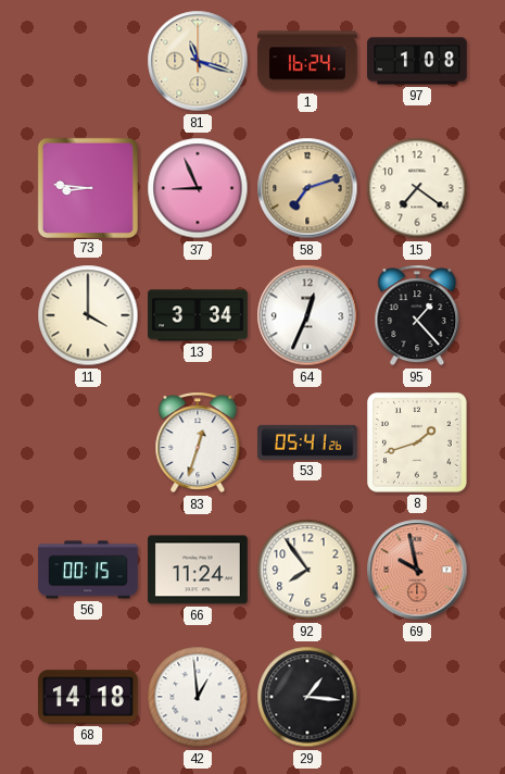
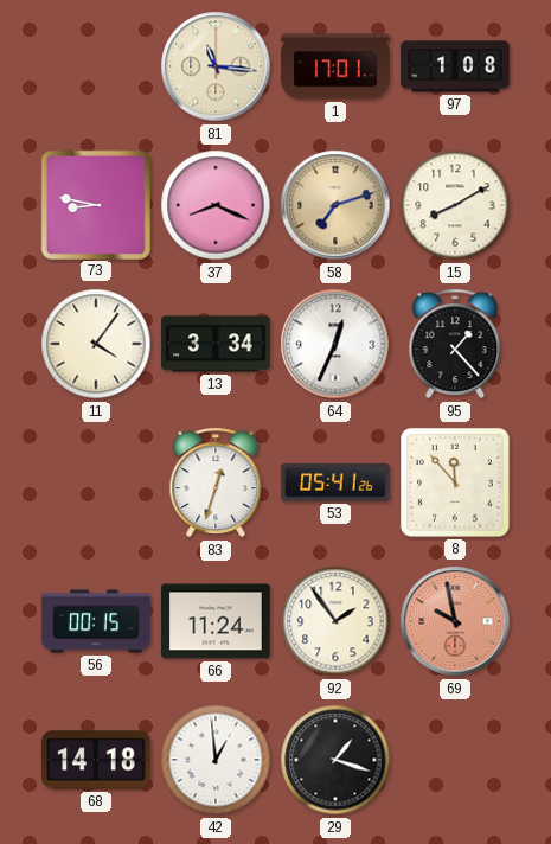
81: 11:18 -> 11:16 (216, 66)
1: 16:24 -> 17:01 (335, 66)
73: 8:46 -> 8:47 (95, 204)
37: 8:56 -> 8:19 (216, 205)
15: 7:21 -> 8:10 (455, 205)
11: 4:00 -> 4:06 (96, 344)
8: 1:42 -> 11:53 (456, 484)
92: 7:54 -> 1:54 (335, 621)
29: 1:16 -> 1:18 (335, 760)
